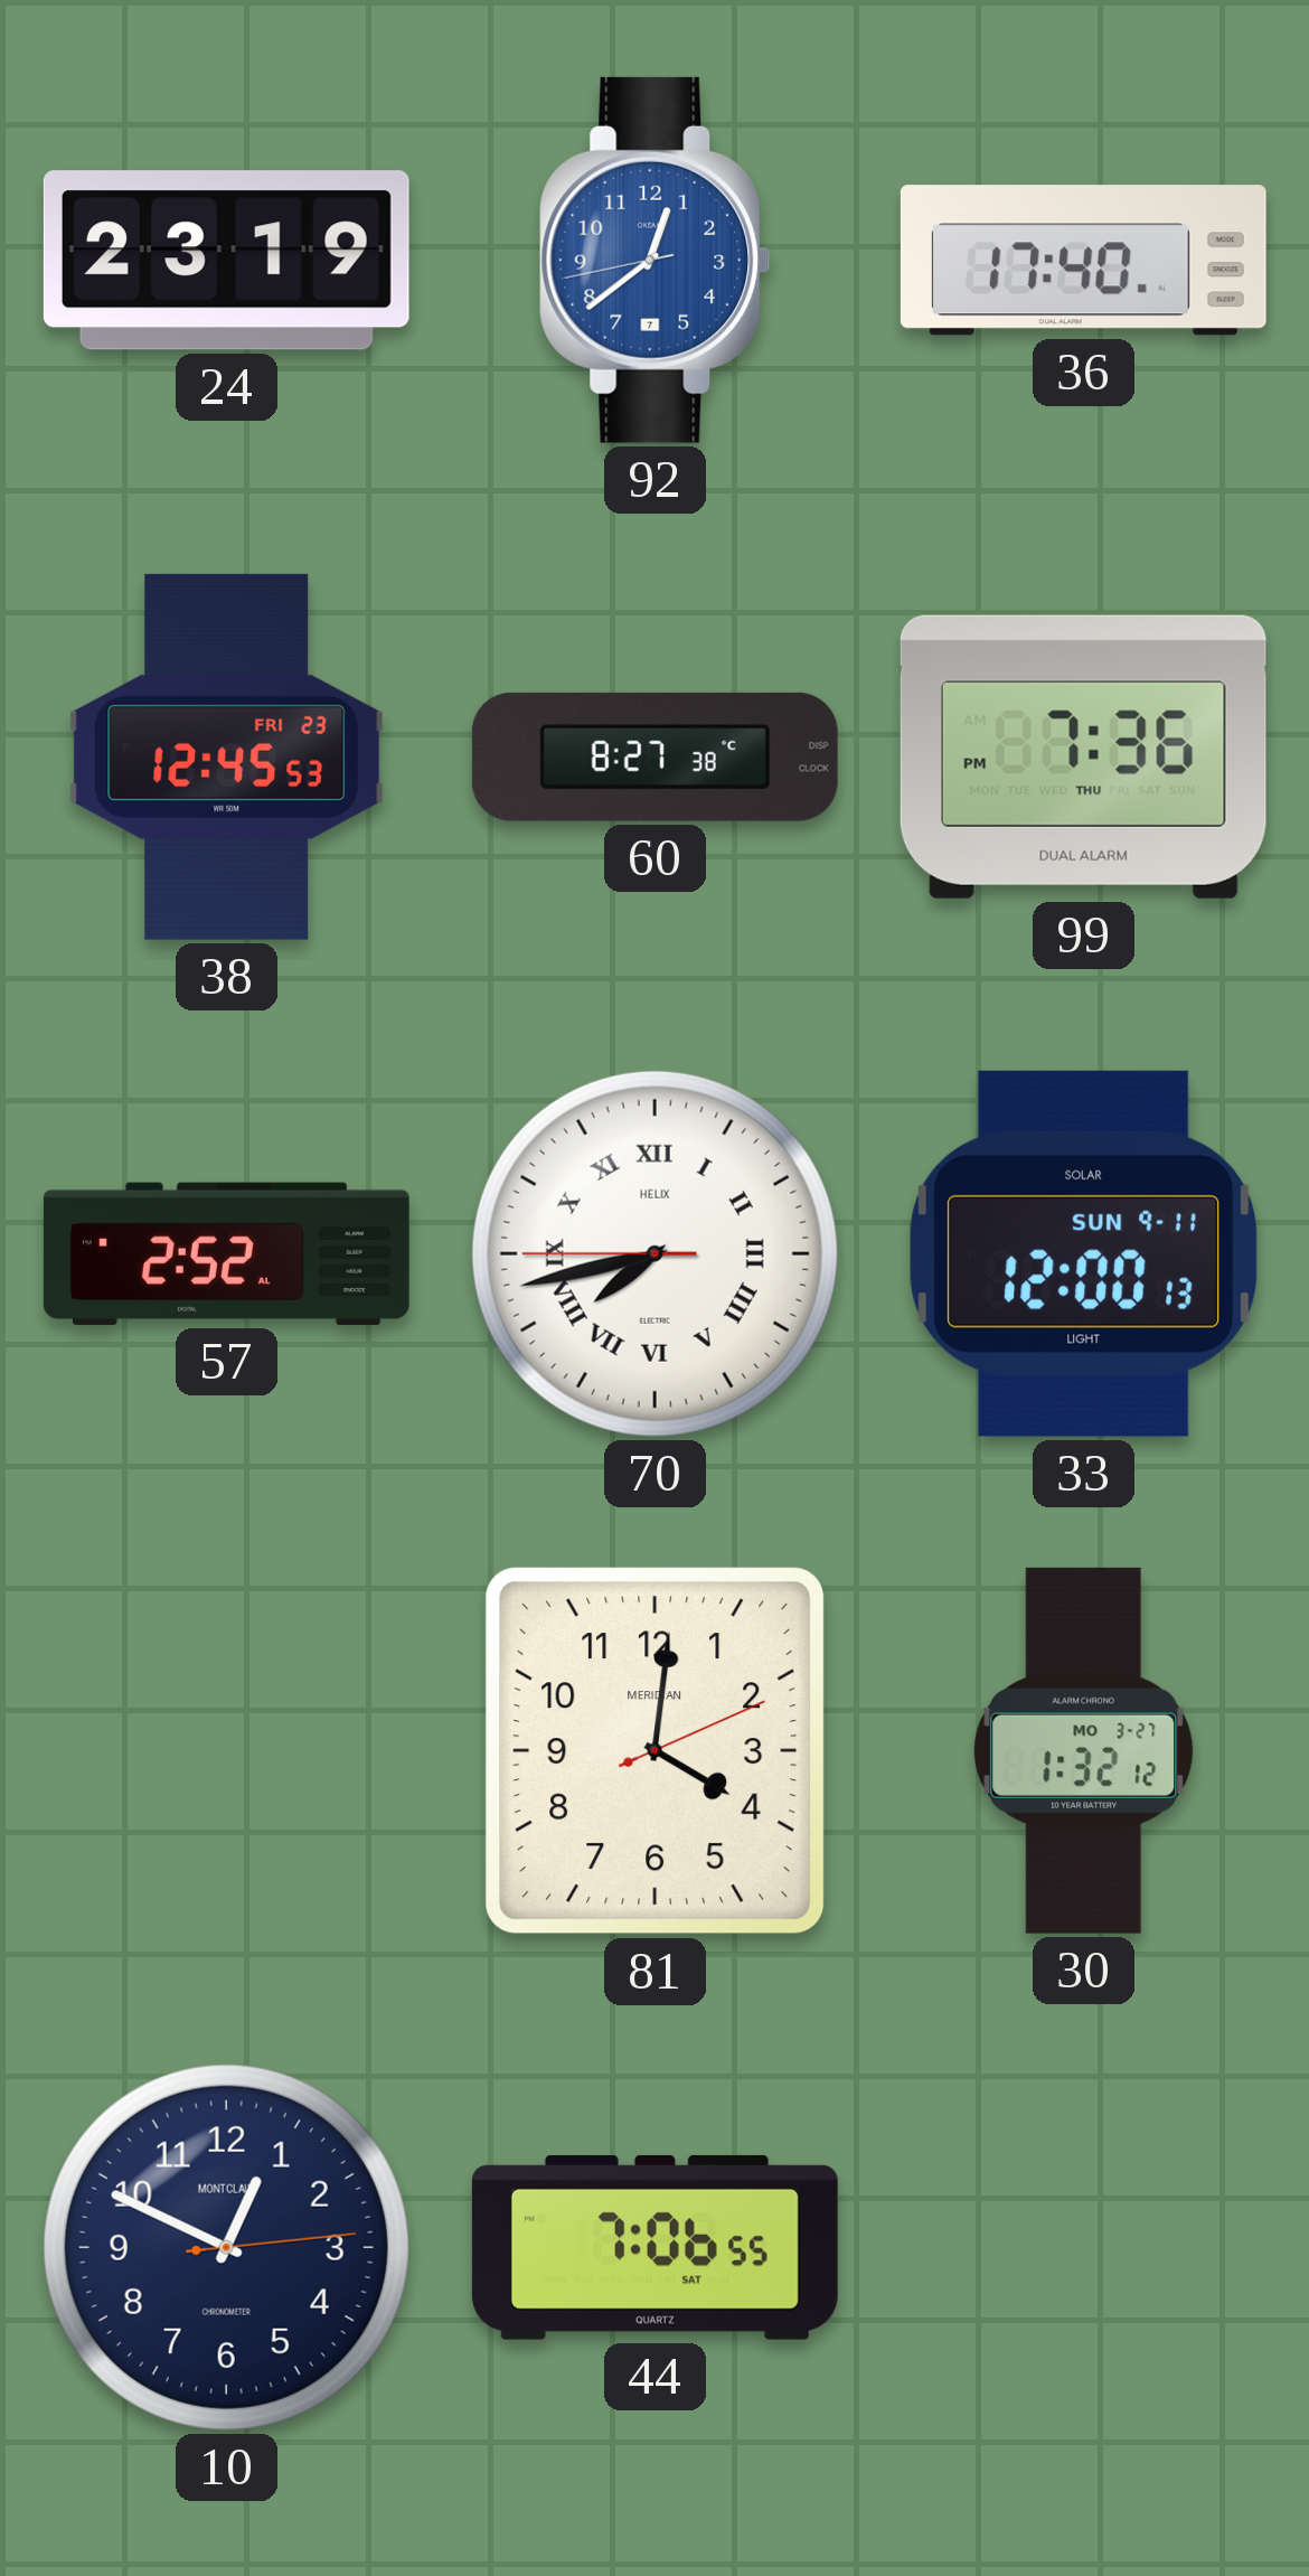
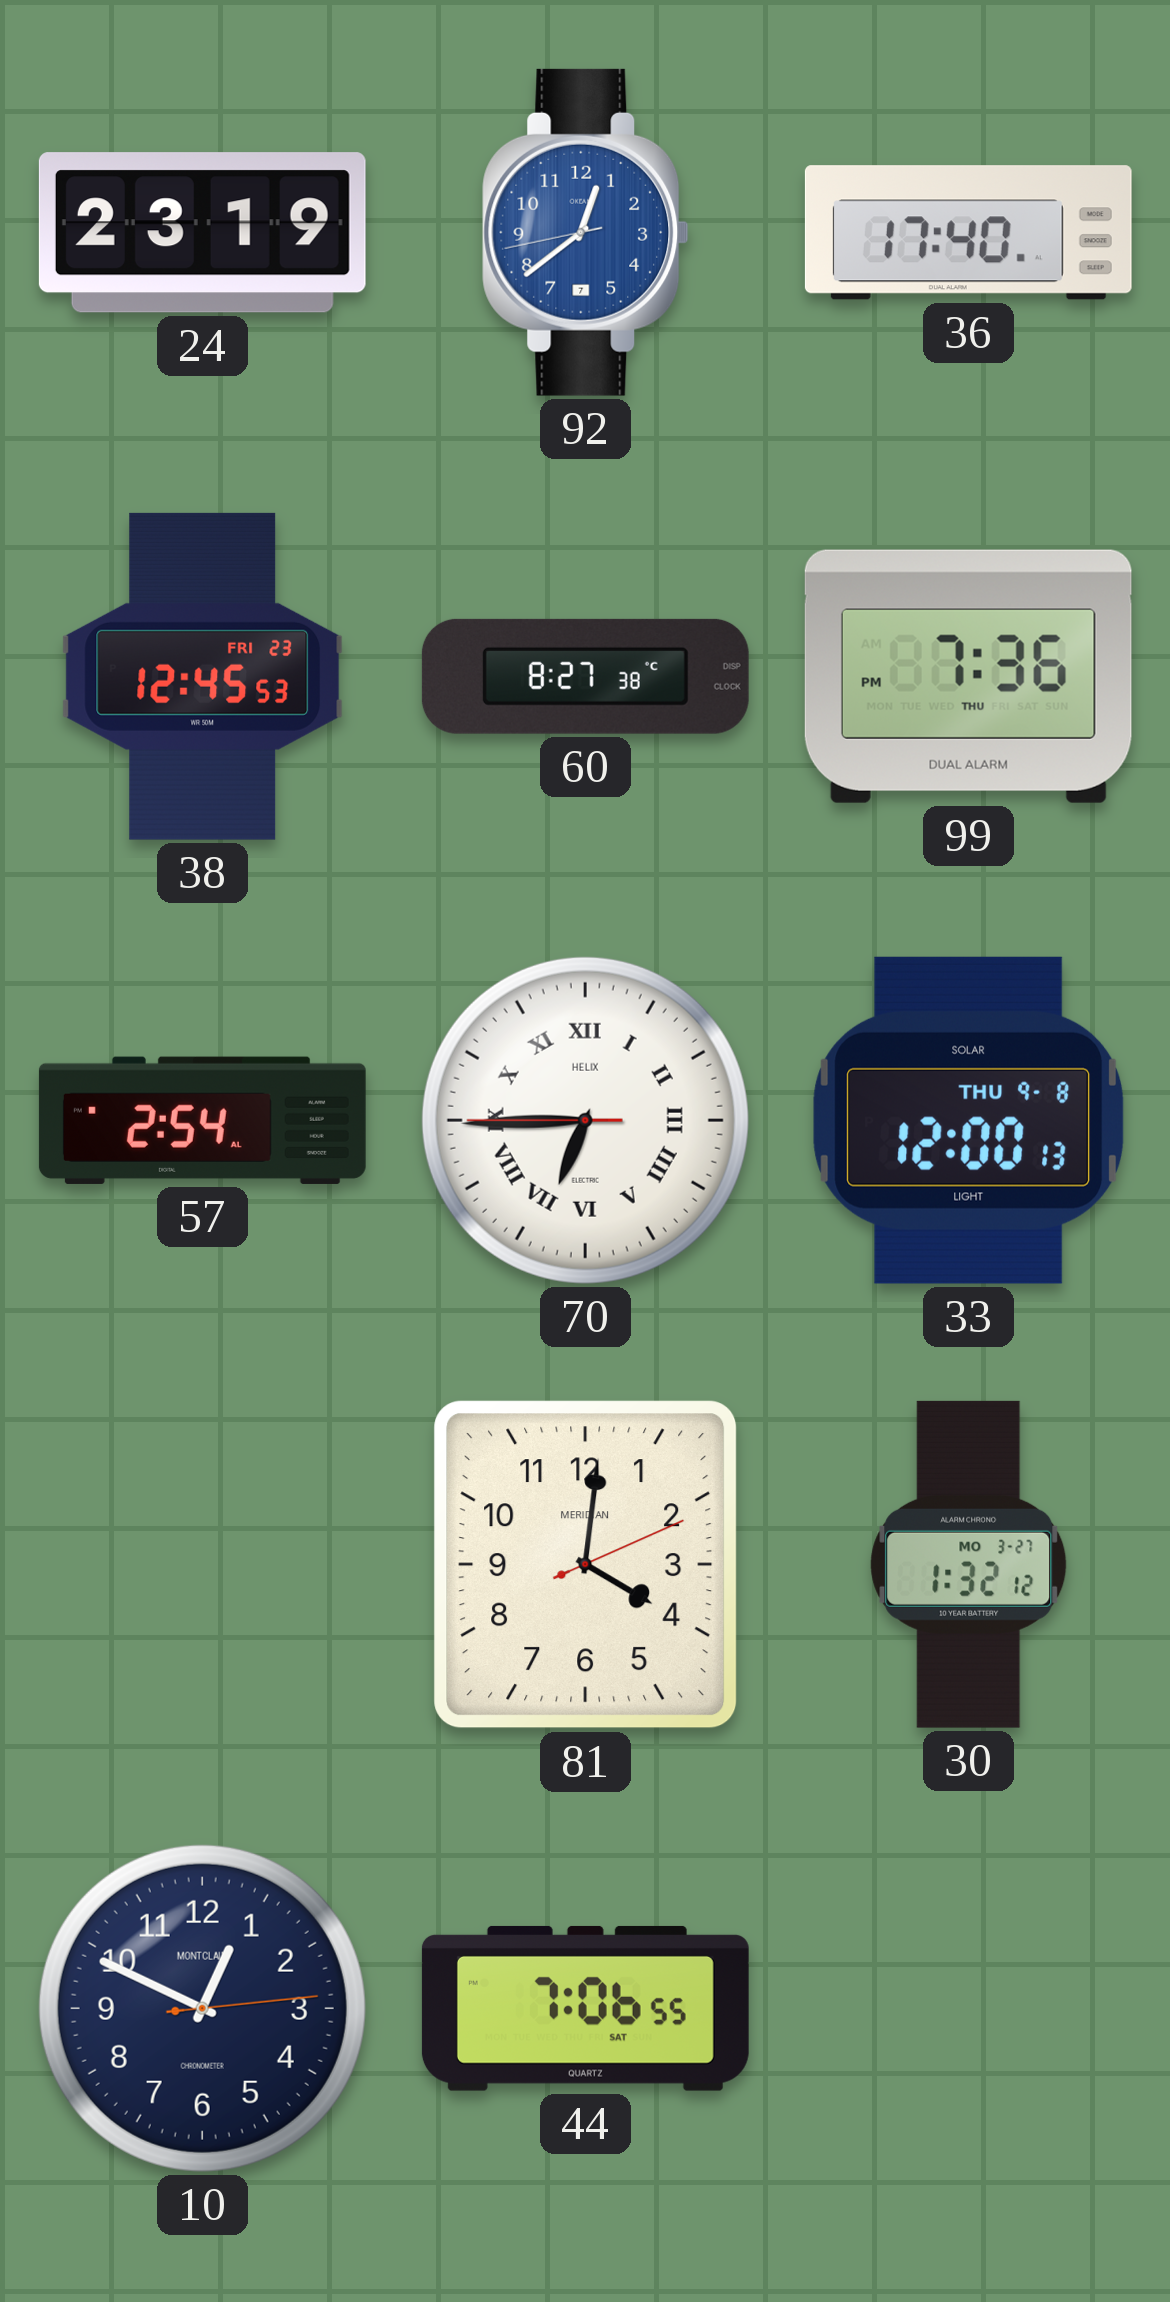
57: 2:52 -> 2:54 (202, 1120)
70: 7:42 -> 6:44 (585, 1120)
33 date: SUN 9-11 -> THU 9-8 (969, 1120)
